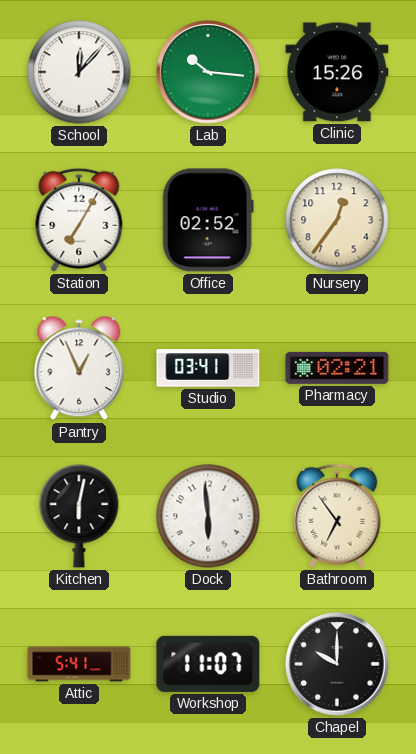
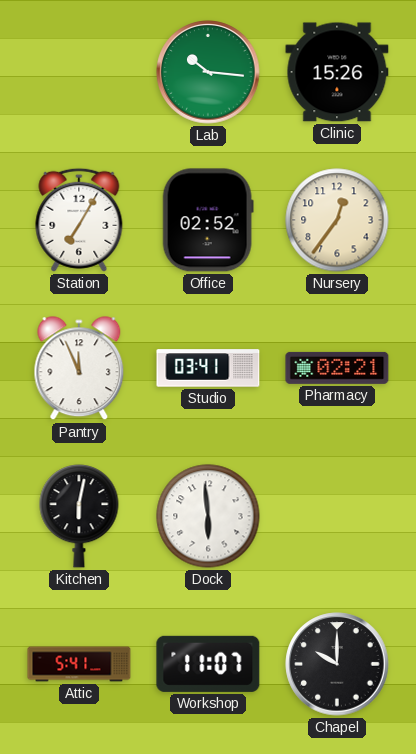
School: 12:07 -> none (79, 72)
Pantry: 12:56 -> 11:56 (79, 369)
Bathroom: 6:54 -> none (337, 516)
